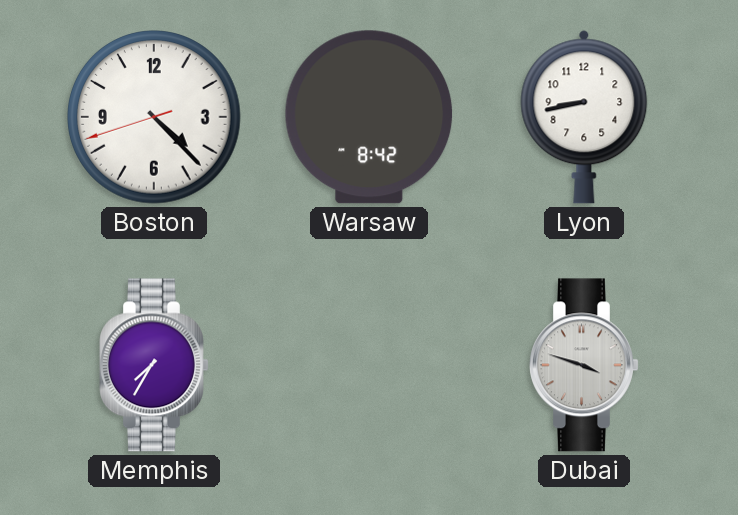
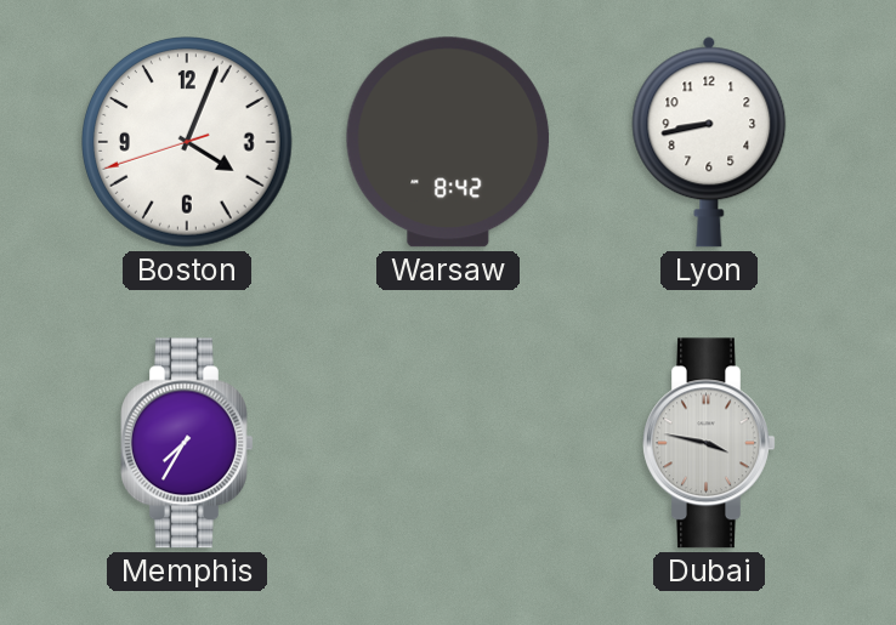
Boston: 4:22 -> 4:03 (188, 143)
Dubai: 3:48 -> 3:47 (709, 443)
